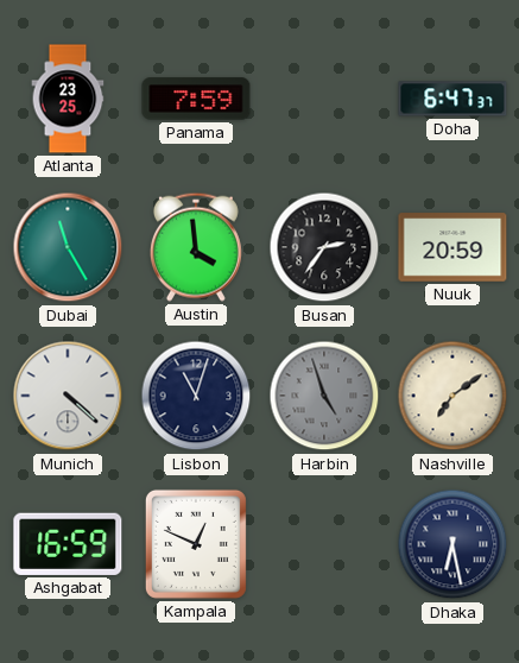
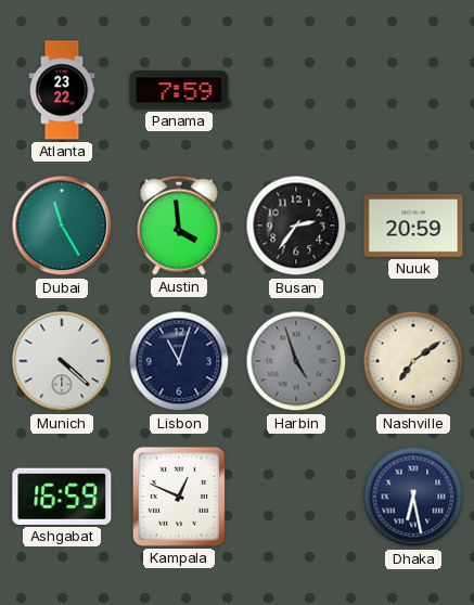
Atlanta: 23:25 -> 23:22 (62, 90)
Doha: 6:47 -> none (452, 99)
